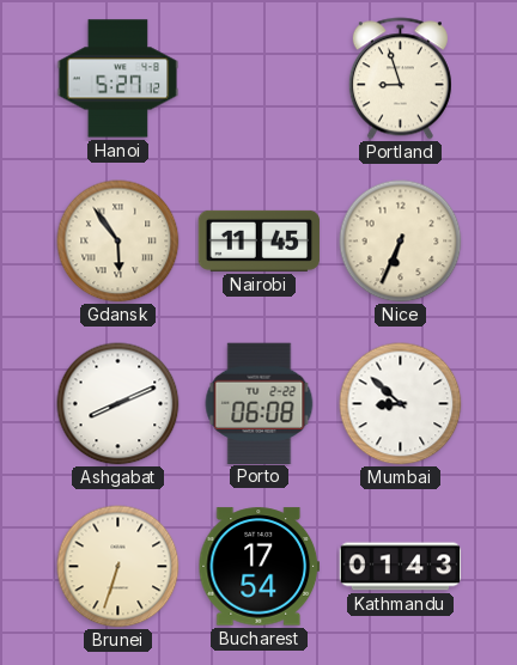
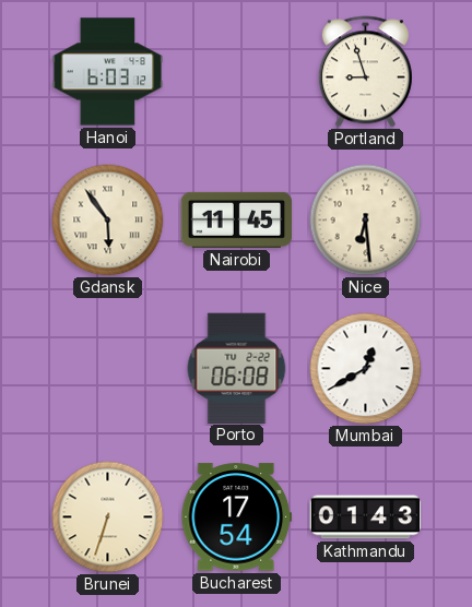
Hanoi: 5:27 -> 6:03 (108, 72)
Nice: 6:34 -> 6:29 (366, 221)
Ashgabat: 8:11 -> none (118, 404)
Mumbai: 8:52 -> 12:40 (366, 369)
